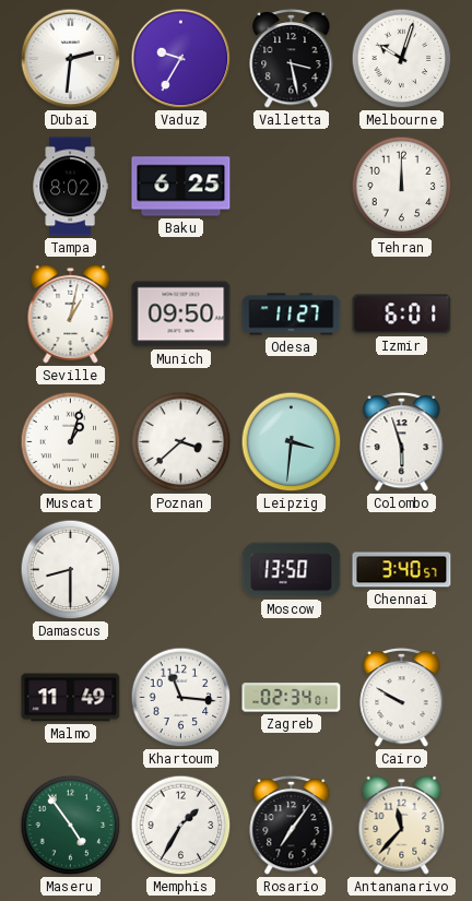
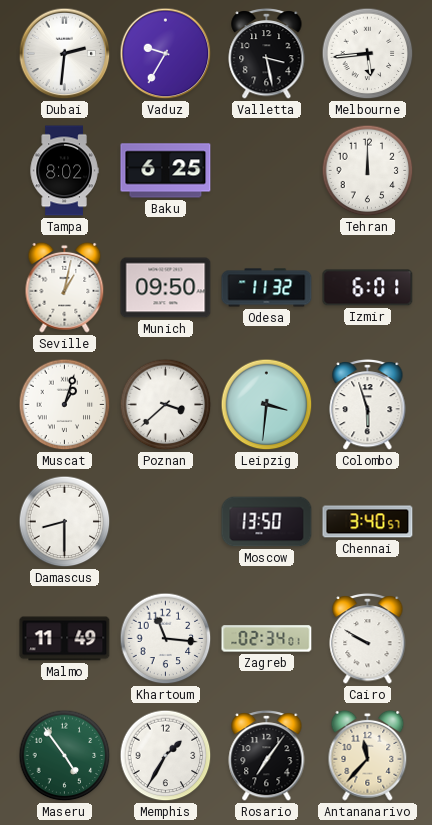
Melbourne: 10:03 -> 5:44 (368, 54)
Odesa: 11:27 -> 11:32 (267, 288)
